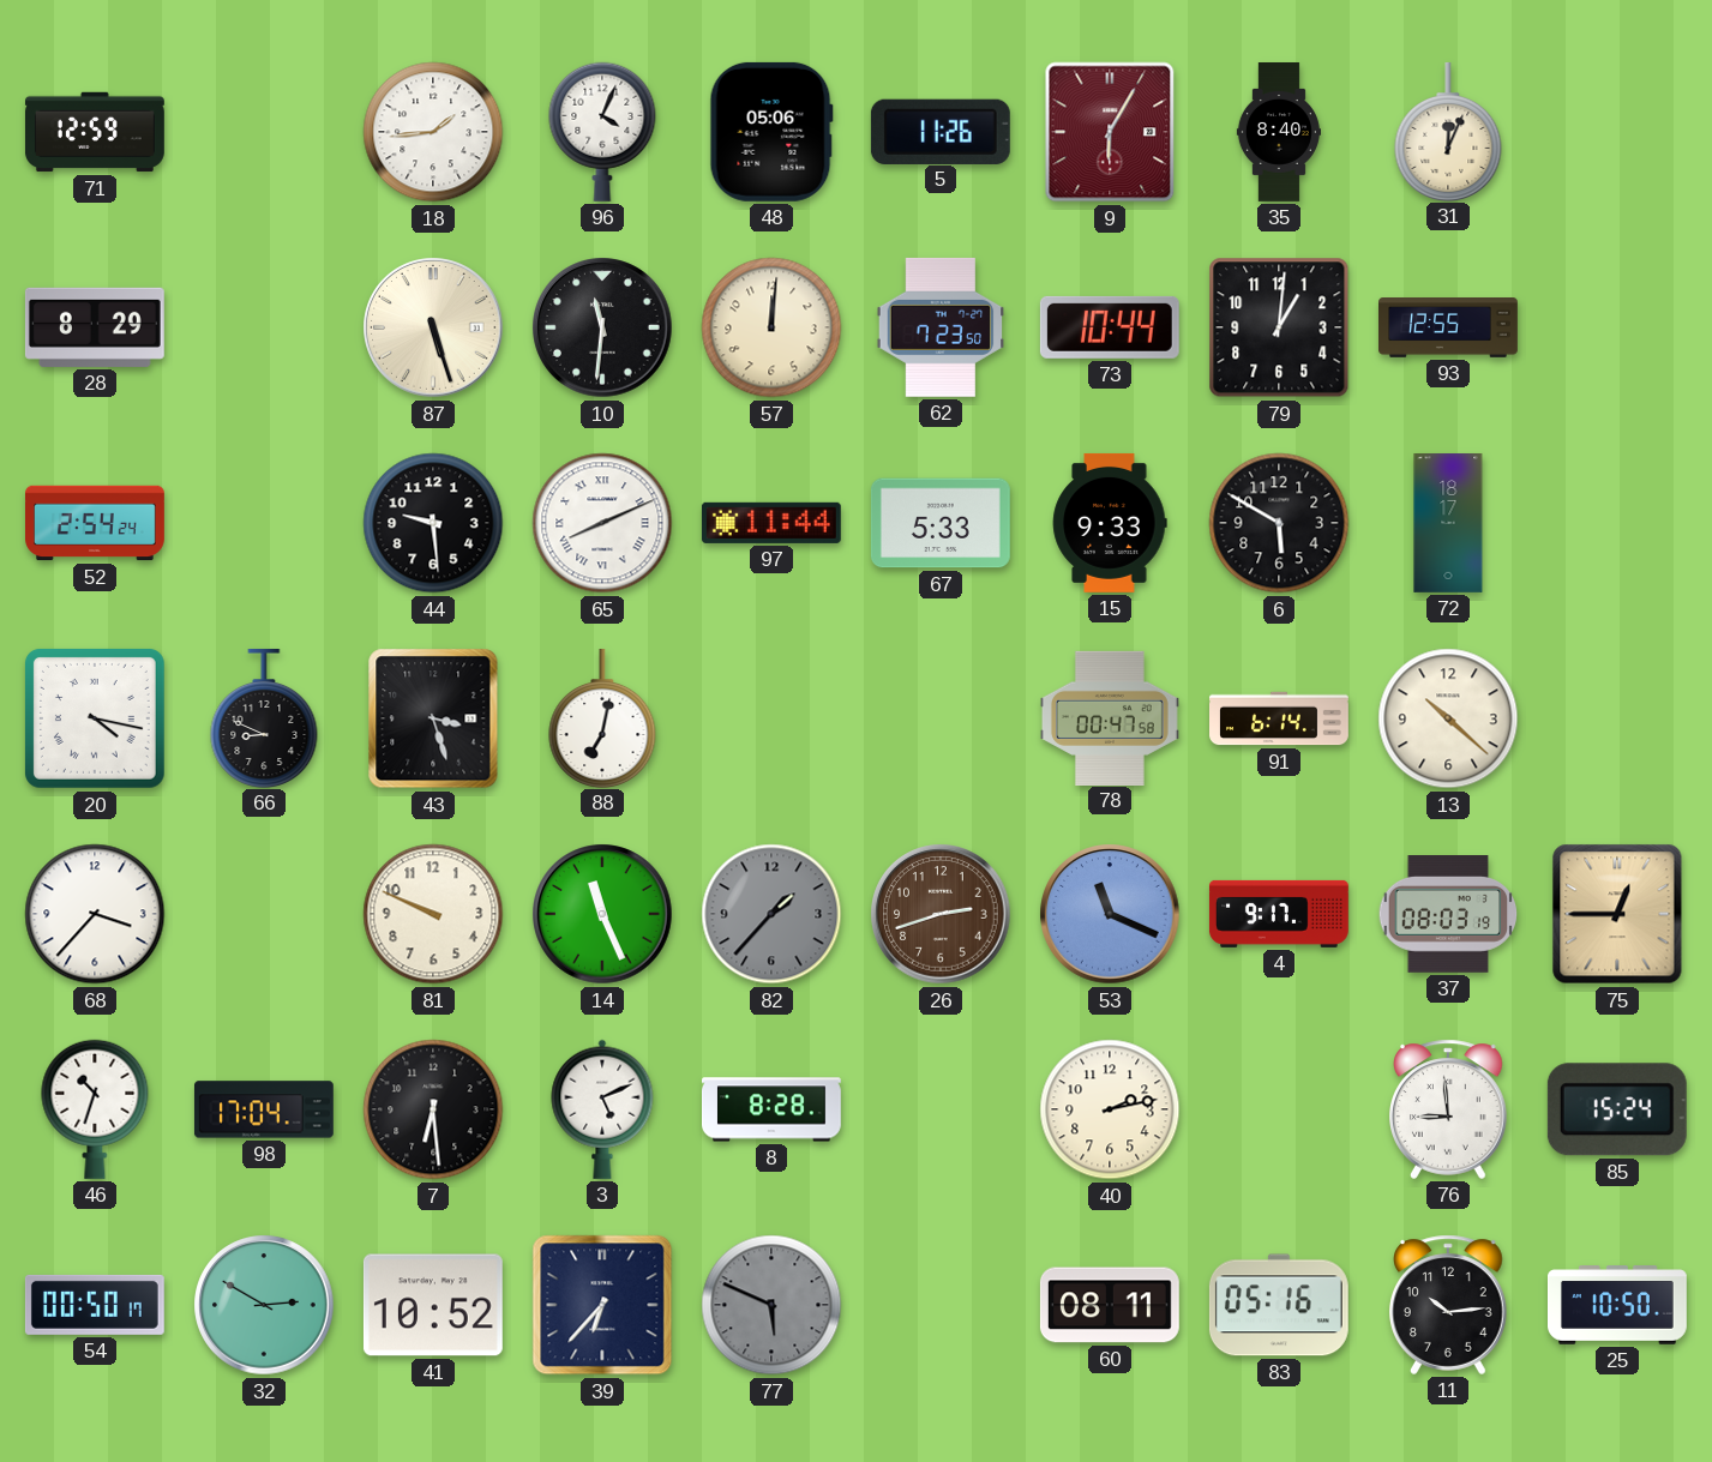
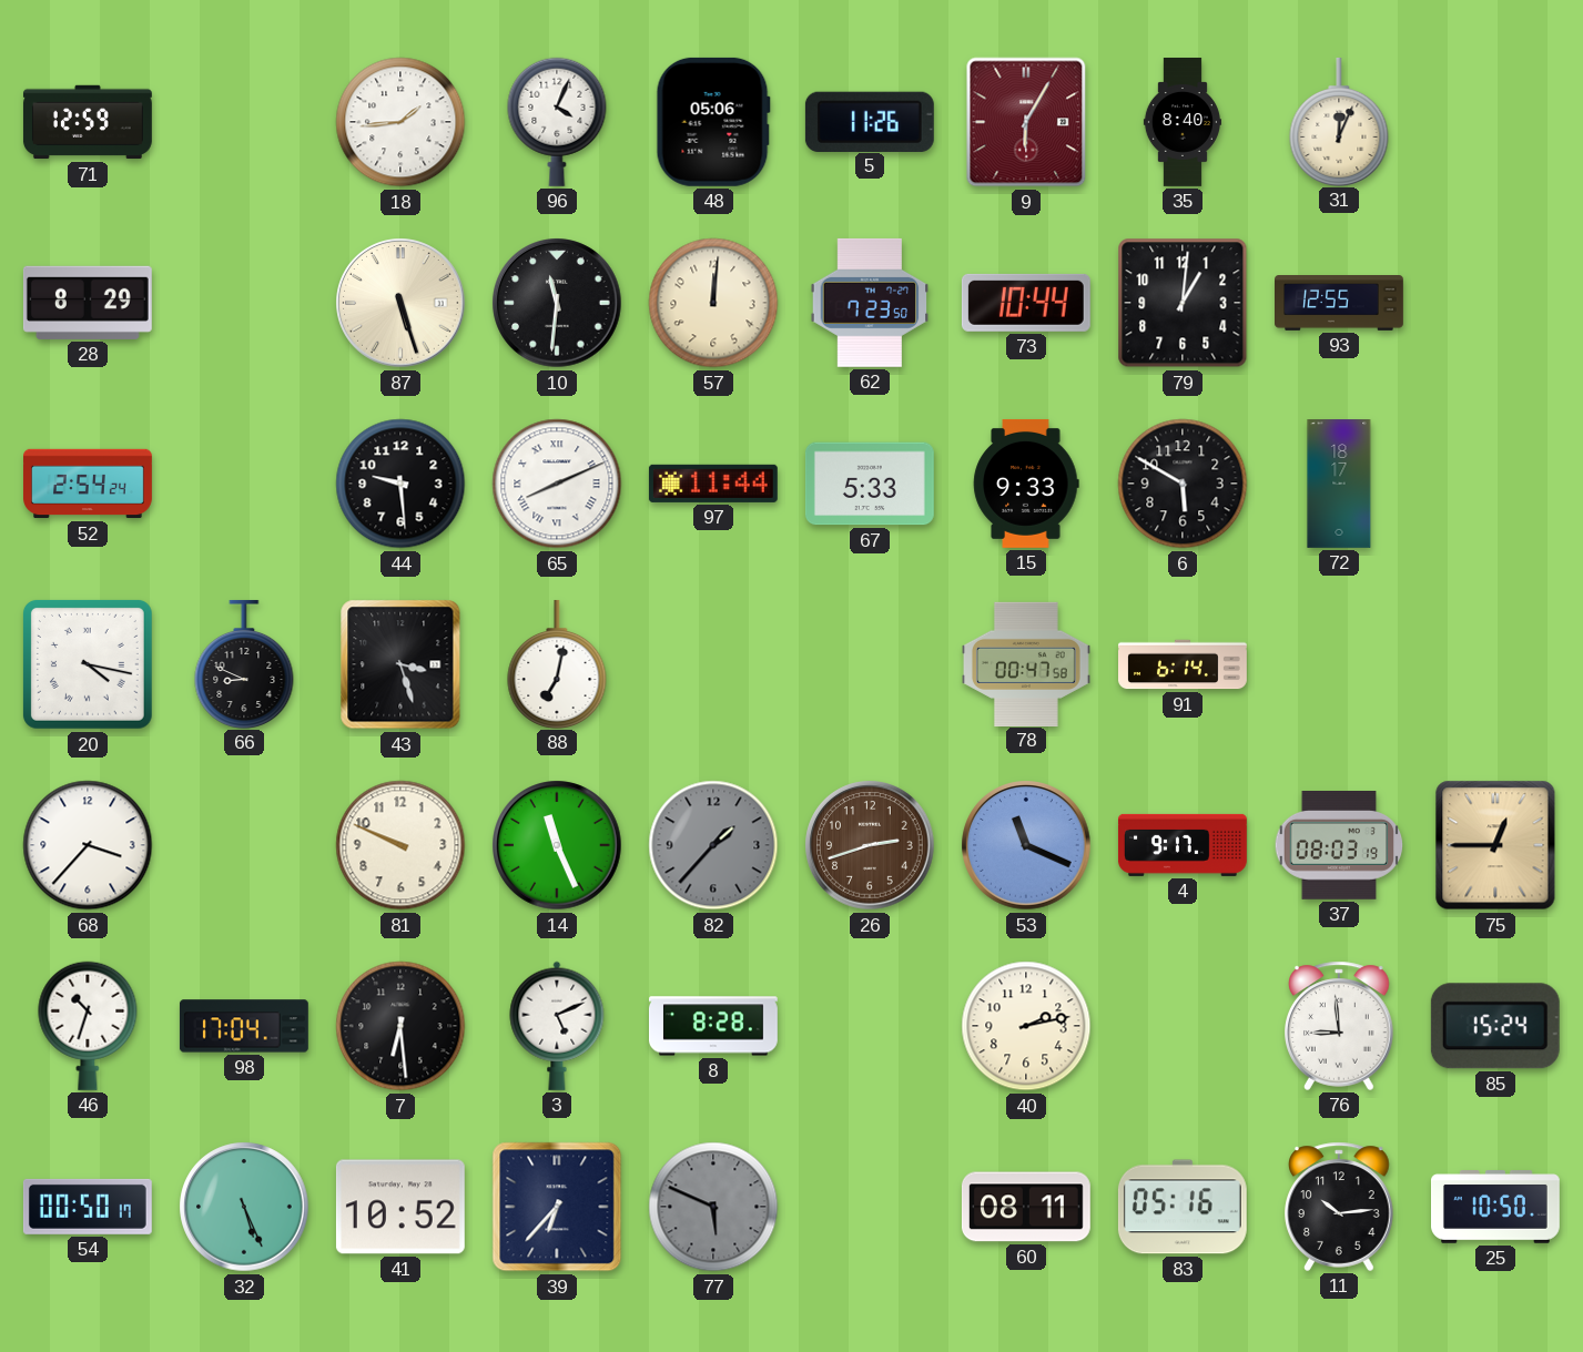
13: 10:22 -> none (1448, 718)
32: 2:50 -> 5:26 (244, 1207)
